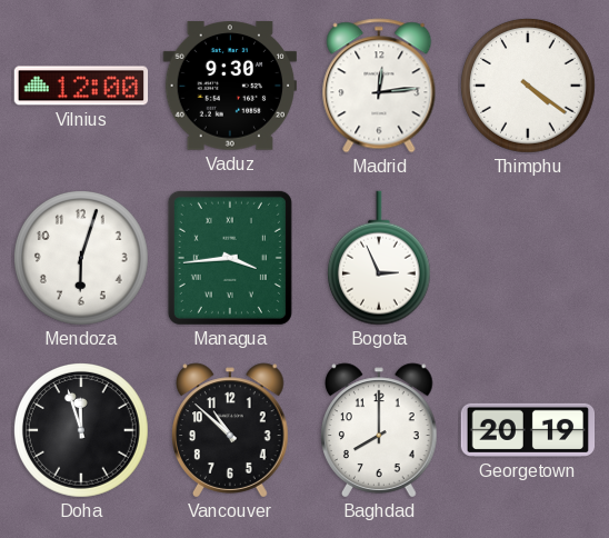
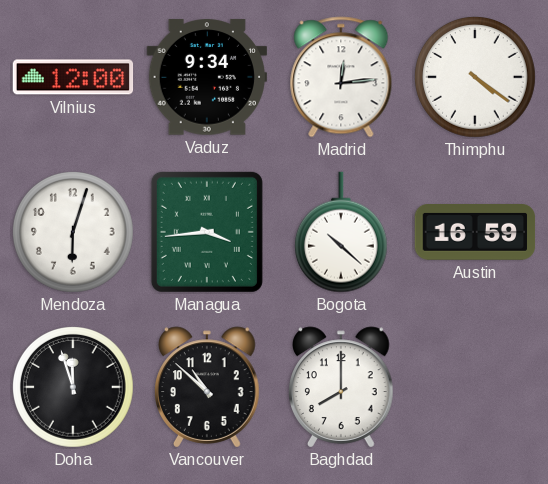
Vaduz: 9:30 -> 9:34 (206, 77)
Bogota: 2:56 -> 10:22 (341, 232)
Austin: none -> 16:59 (475, 233)
Georgetown: 20:19 -> none (528, 430)
